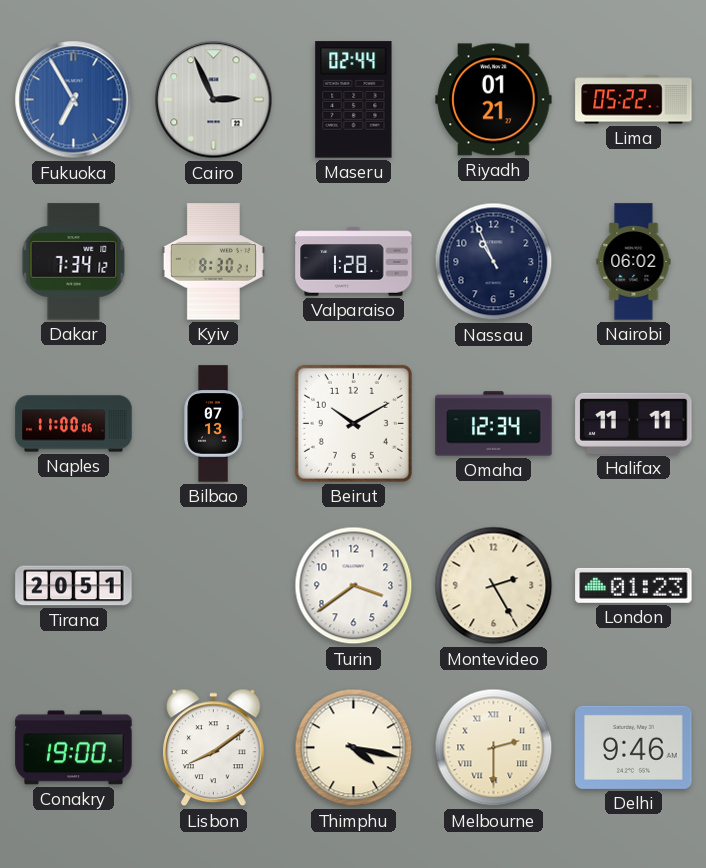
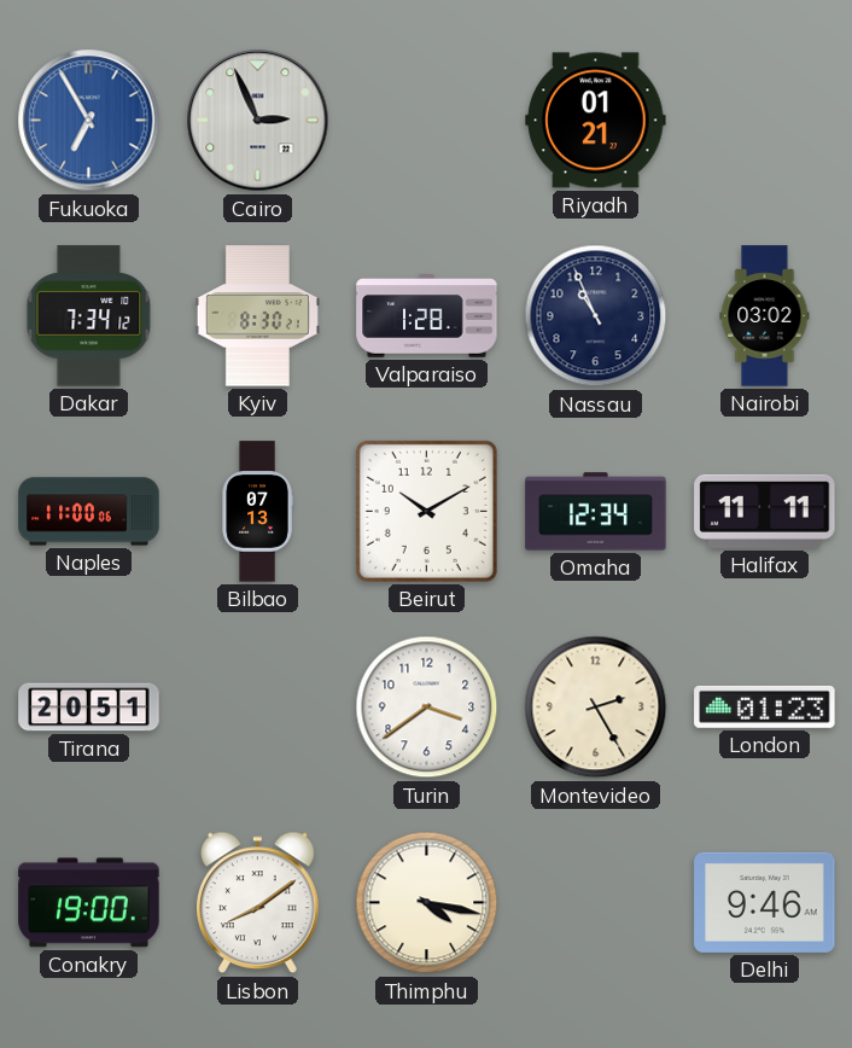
Maseru: 02:44 -> none (354, 100)
Lima: 05:22 -> none (634, 100)
Nairobi: 06:02 -> 03:02 (765, 316)
Melbourne: 2:30 -> none (494, 748)
